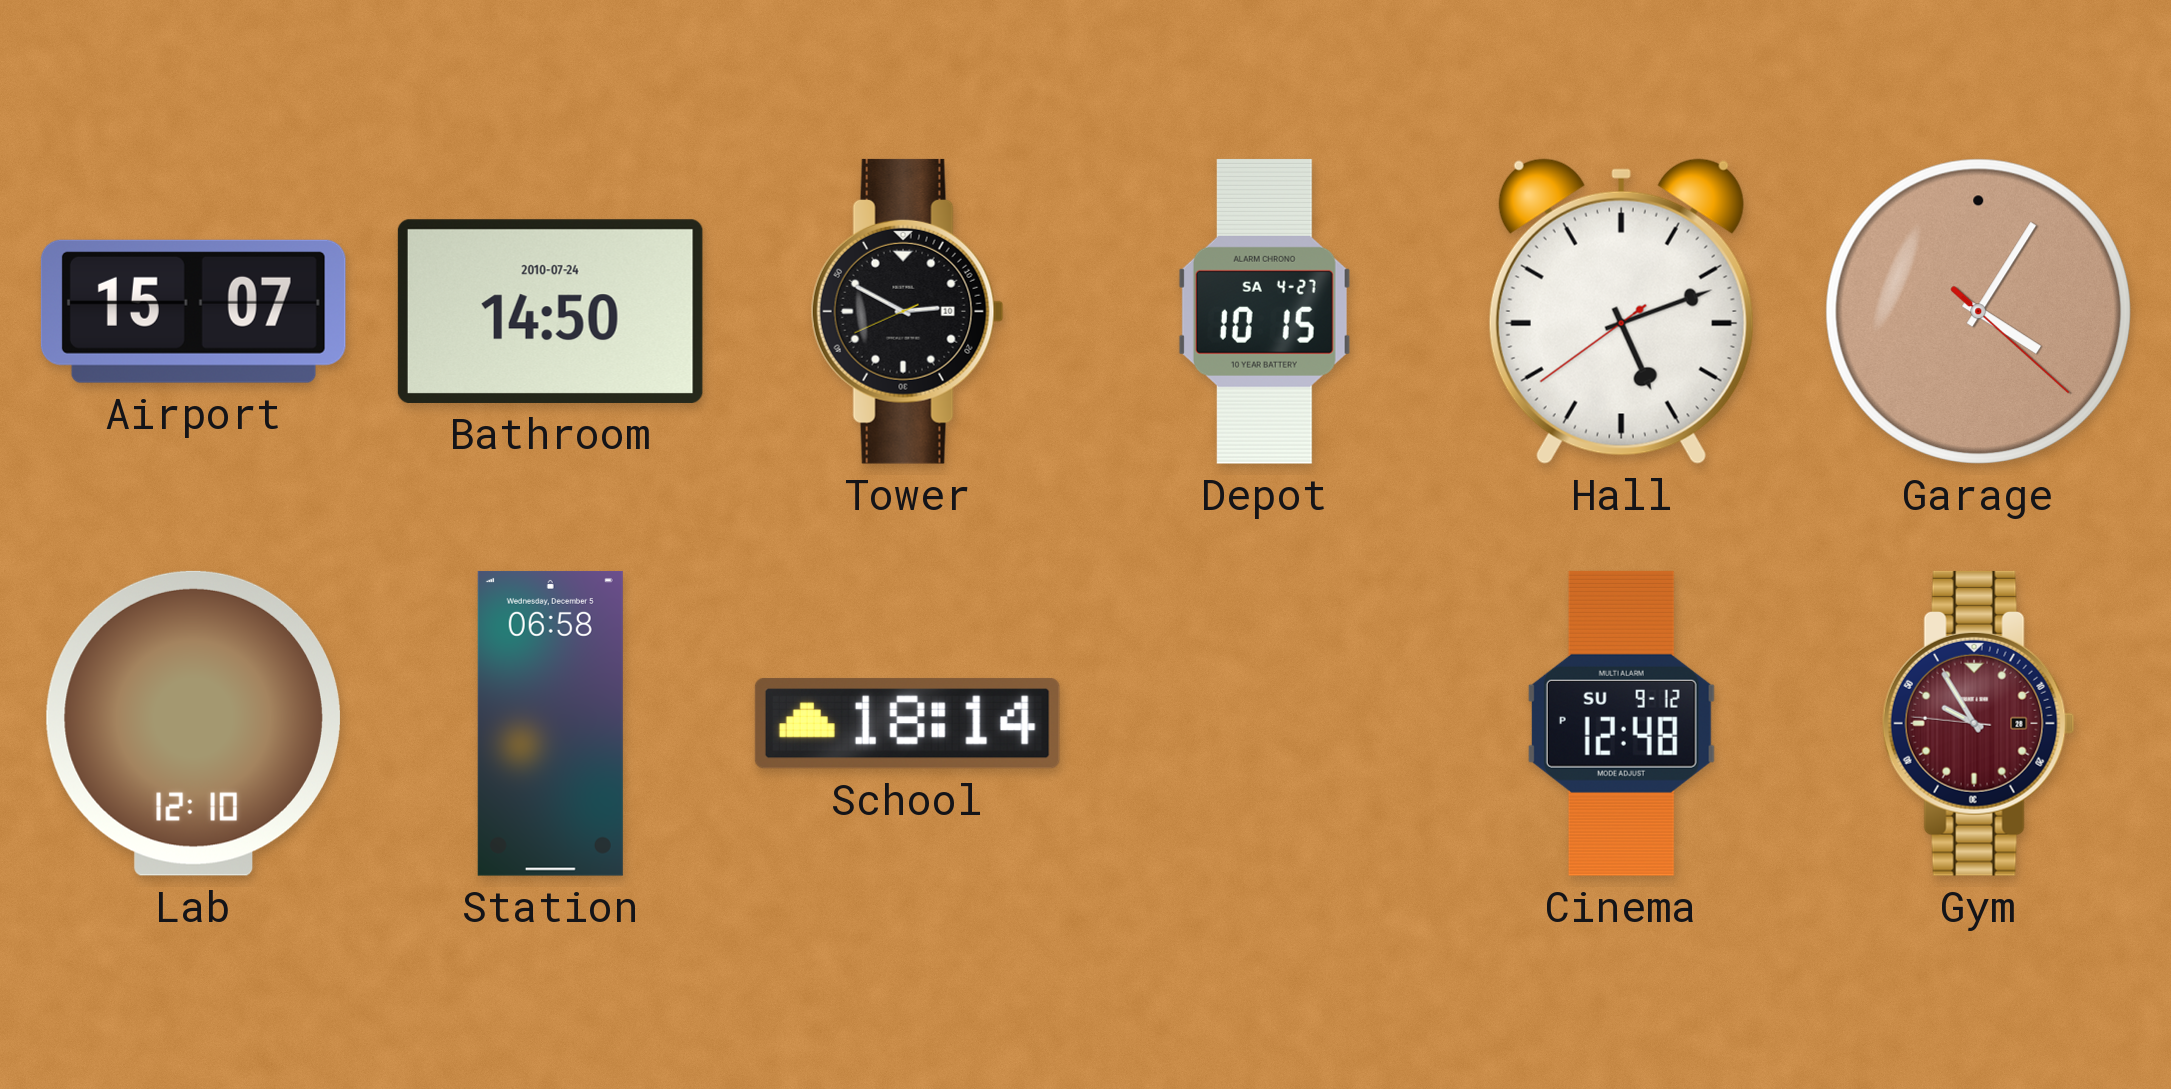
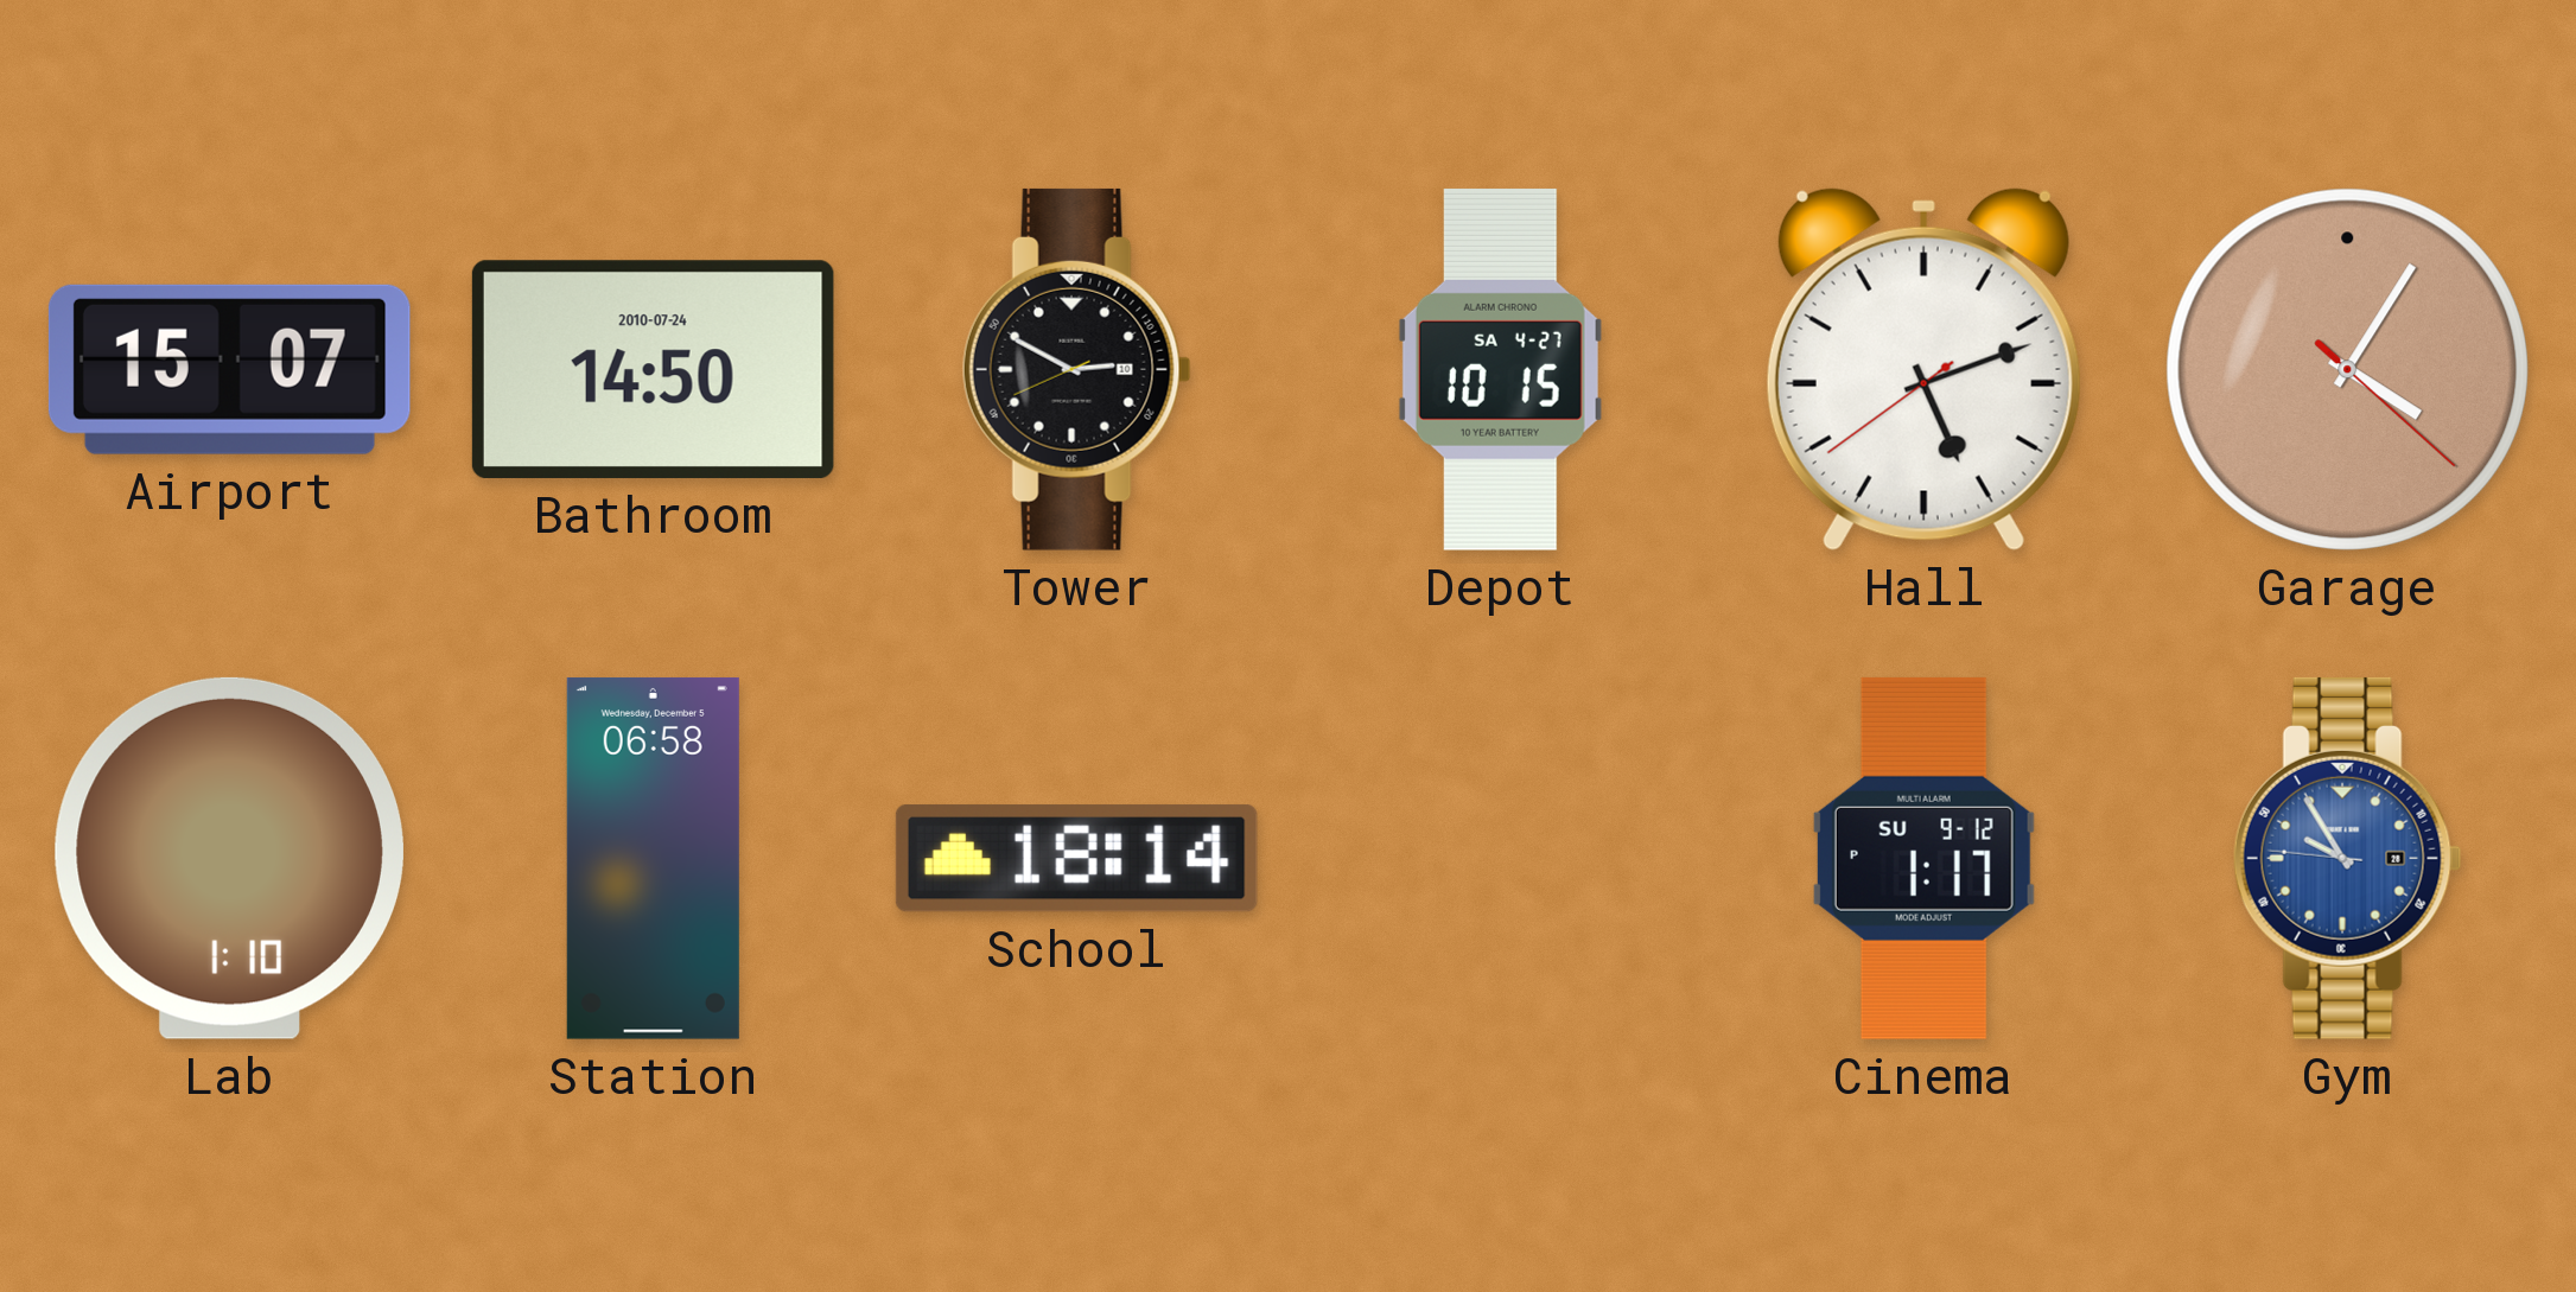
Lab: 12:10 -> 1:10 (229, 858)
Cinema: 12:48 -> 1:17 (1923, 858)
Gym dial: burgundy -> blue (2347, 858)
